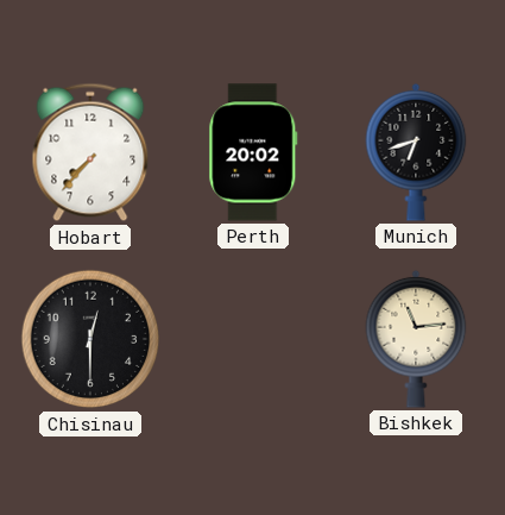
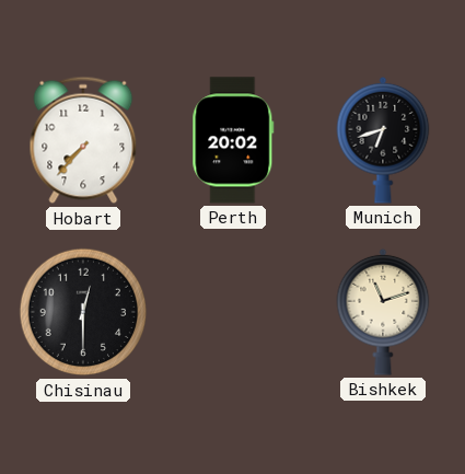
Bishkek: 11:14 -> 11:12 (383, 312)
